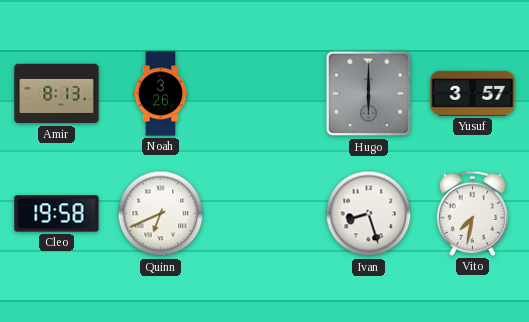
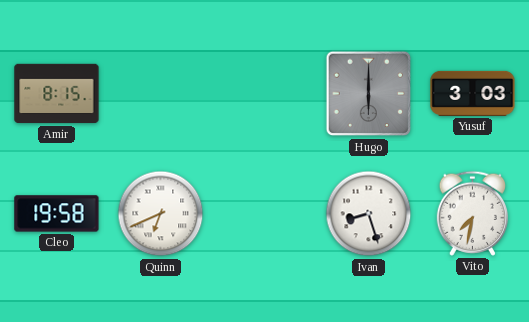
Amir: 8:13 -> 8:15 (57, 94)
Noah: 3:26 -> none (161, 94)
Yusuf: 3:57 -> 3:03 (473, 93)
